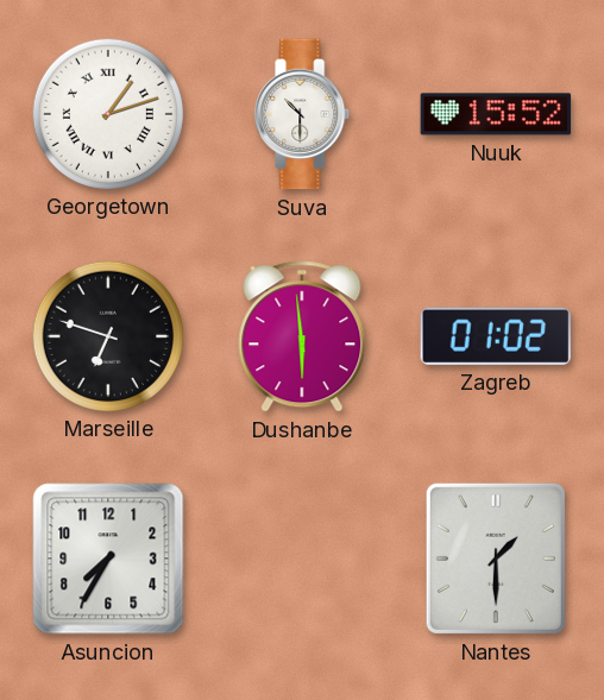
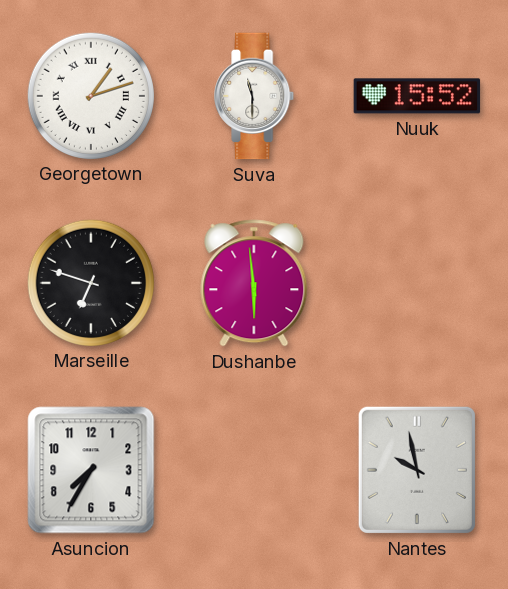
Suva: 10:30 -> 11:30 (255, 96)
Zagreb: 01:02 -> none (496, 336)
Nantes: 1:30 -> 9:58 (417, 470)
